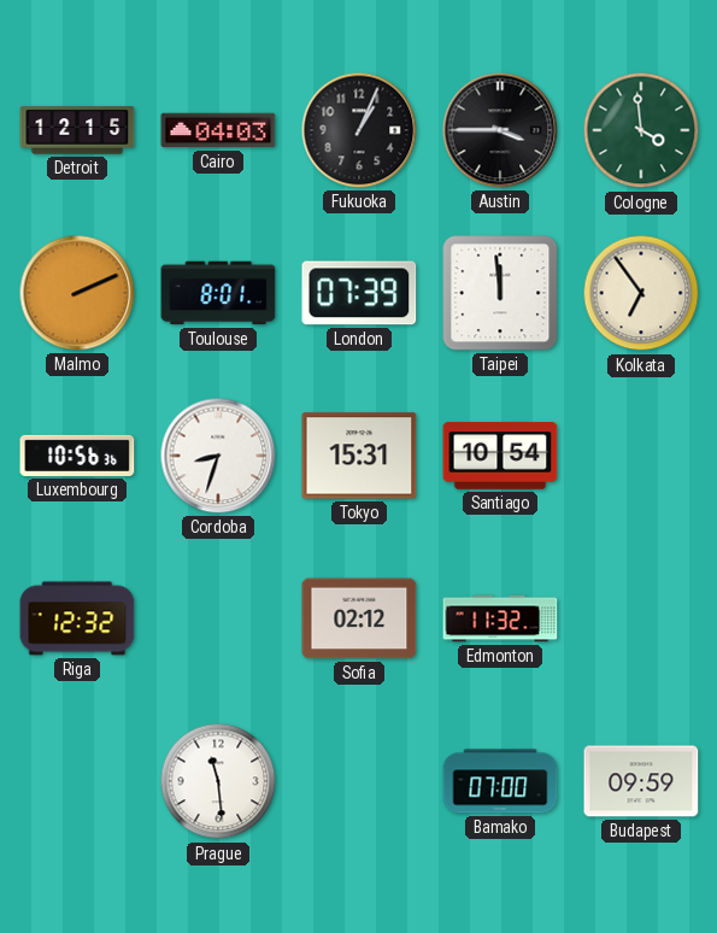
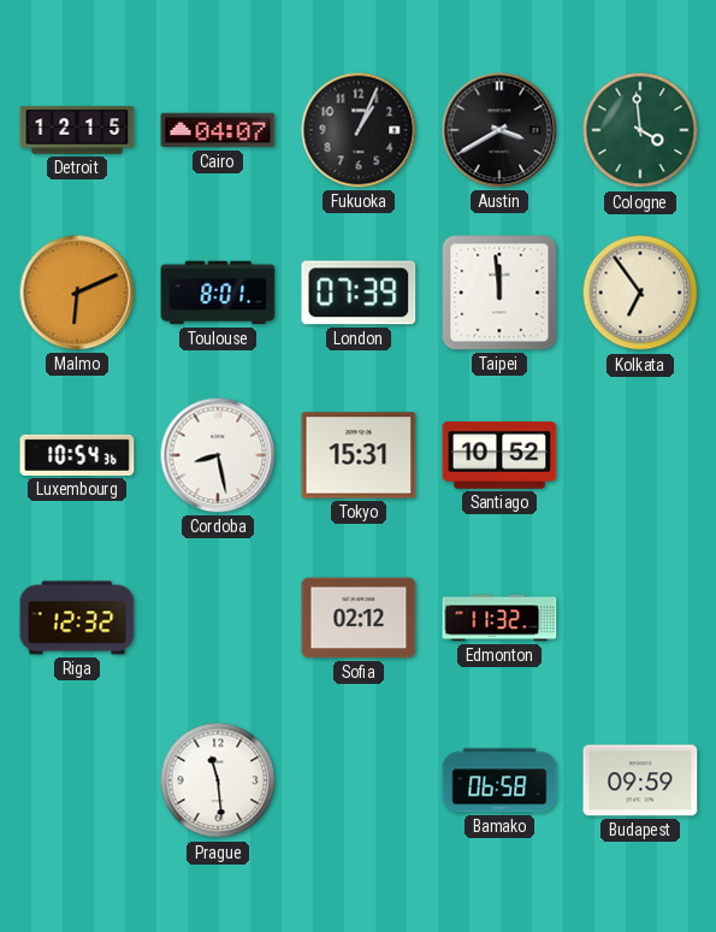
Cairo: 04:03 -> 04:07 (218, 130)
Austin: 3:45 -> 3:40 (499, 130)
Malmo: 2:11 -> 6:11 (77, 293)
Luxembourg: 10:56 -> 10:54 (77, 455)
Cordoba: 8:33 -> 8:28 (218, 455)
Santiago: 10:54 -> 10:52 (499, 455)
Bamako: 07:00 -> 06:58 (499, 780)
